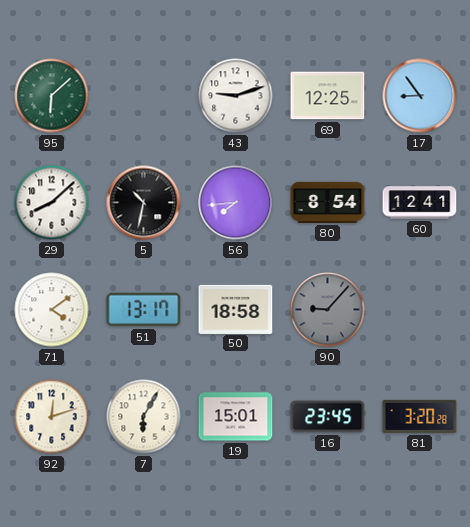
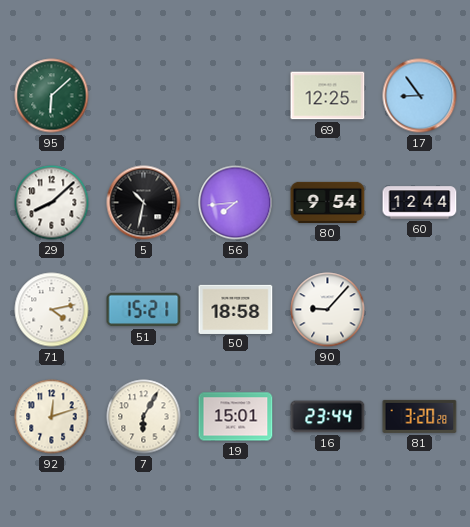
43: 9:12 -> none (236, 96)
80: 8:54 -> 9:54 (328, 202)
60: 12:41 -> 12:44 (420, 203)
71: 4:09 -> 4:13 (52, 310)
51: 13:17 -> 15:21 (144, 310)
90 dial: grey -> white (328, 310)
16: 23:45 -> 23:44 (328, 417)
